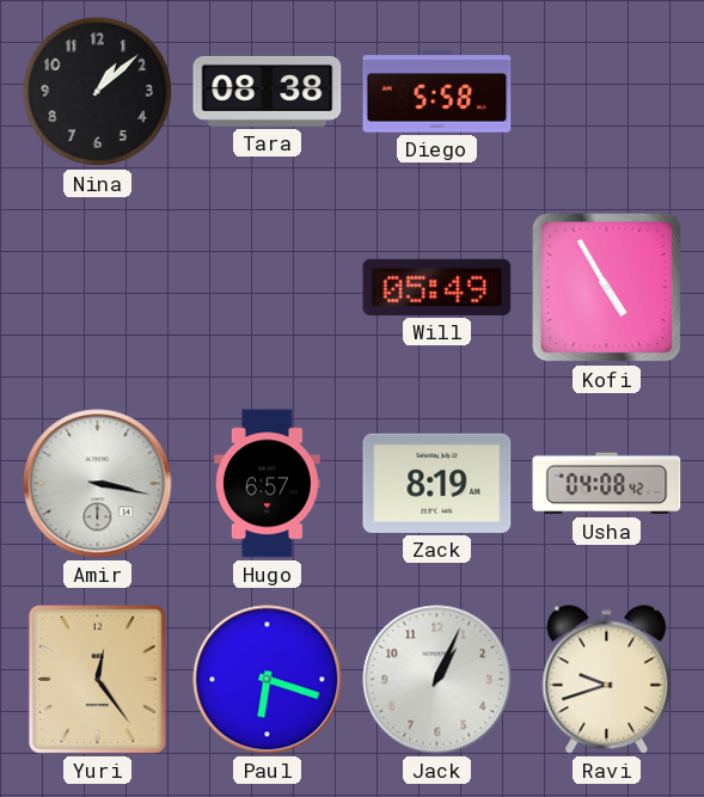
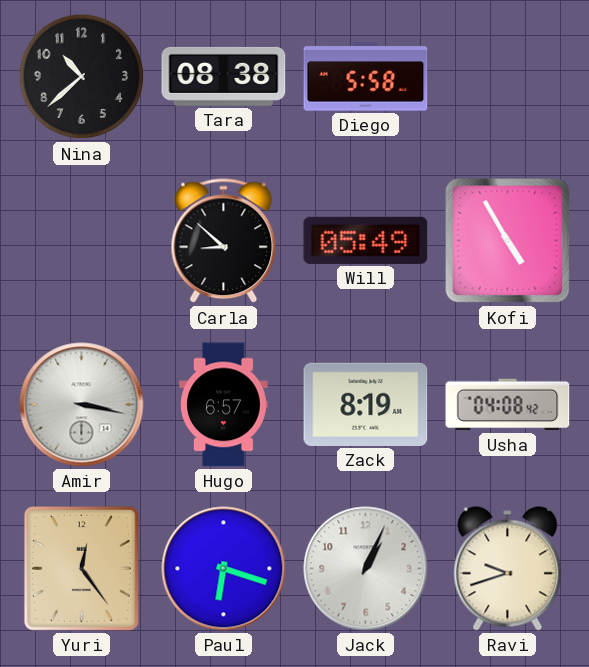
Nina: 1:08 -> 10:38 (82, 77)
Carla: none -> 8:52 (224, 241)
